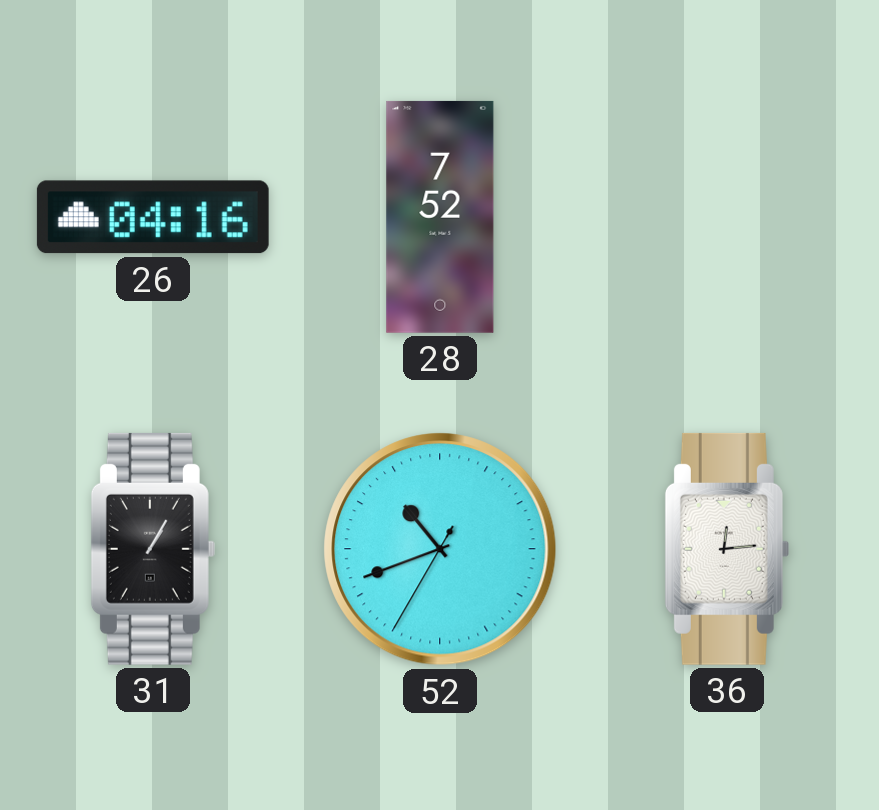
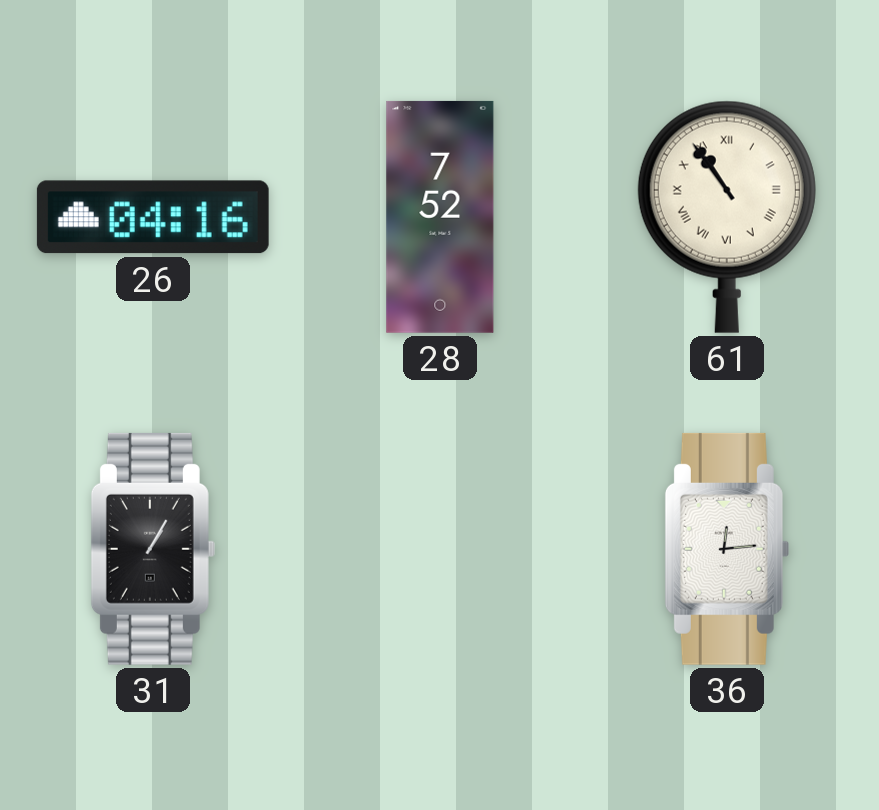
61: none -> 10:54 (727, 217)
52: 10:41 -> none (440, 549)
